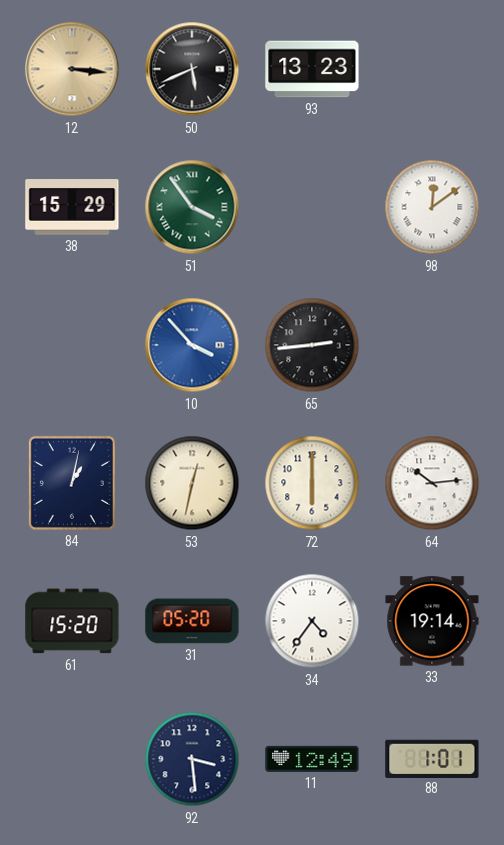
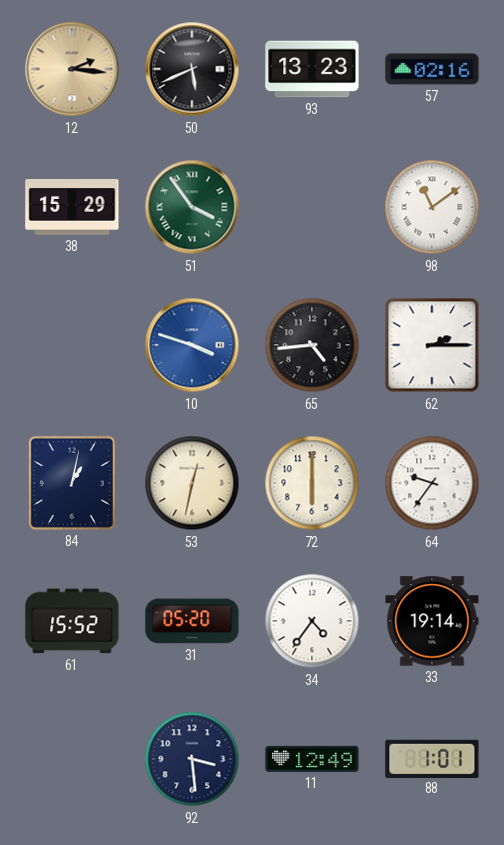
12: 3:16 -> 2:16 (72, 69)
57: none -> 02:16 (432, 69)
98: 12:09 -> 11:09 (432, 207)
10: 3:53 -> 3:48 (192, 345)
65: 2:44 -> 4:44 (312, 345)
62: none -> 2:15 (432, 345)
64: 10:14 -> 9:36 (432, 483)
61: 15:20 -> 15:52 (72, 621)
